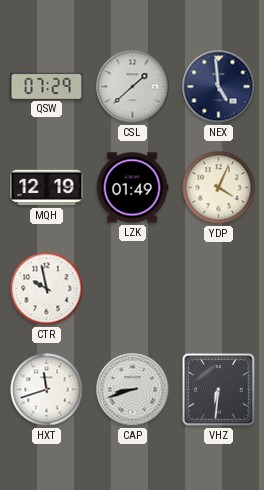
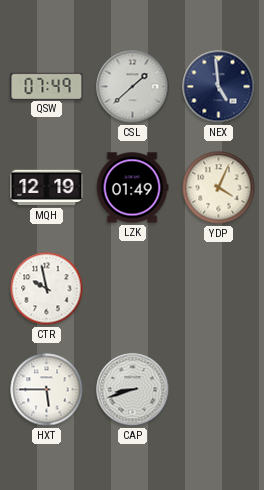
QSW: 07:29 -> 07:49 (47, 86)
HXT: 11:42 -> 5:45 (47, 390)
VHZ: 6:31 -> none (219, 390)
